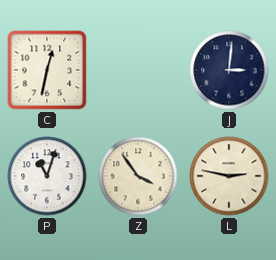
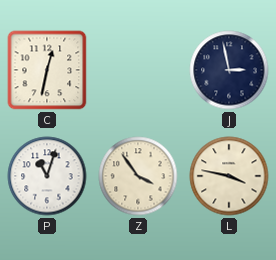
J: 3:01 -> 2:58 (229, 70)
L: 2:47 -> 3:47 (229, 176)
